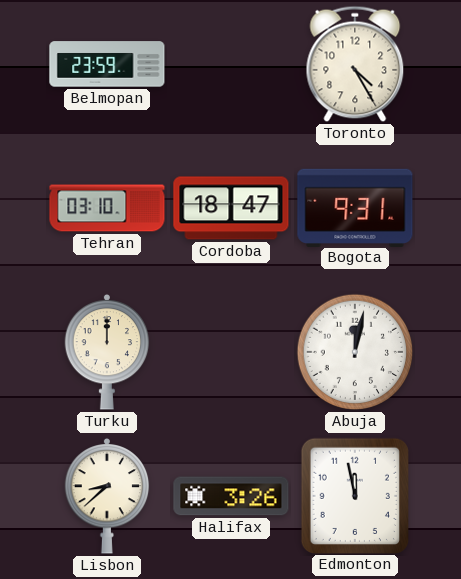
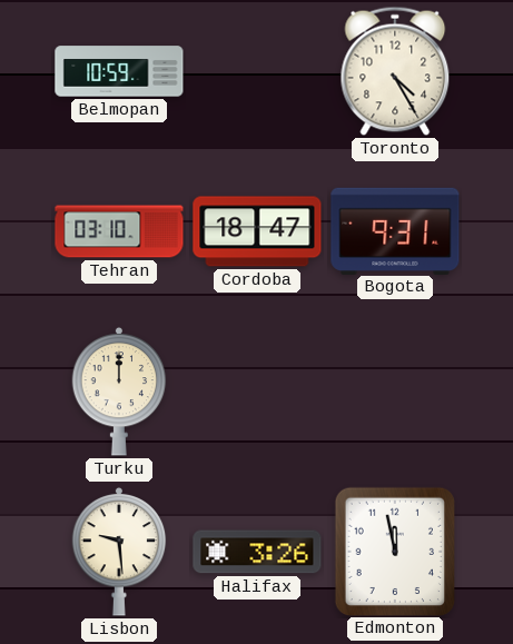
Belmopan: 23:59 -> 10:59 (119, 71)
Abuja: 12:02 -> none (355, 352)
Lisbon: 8:38 -> 9:29 (119, 552)
